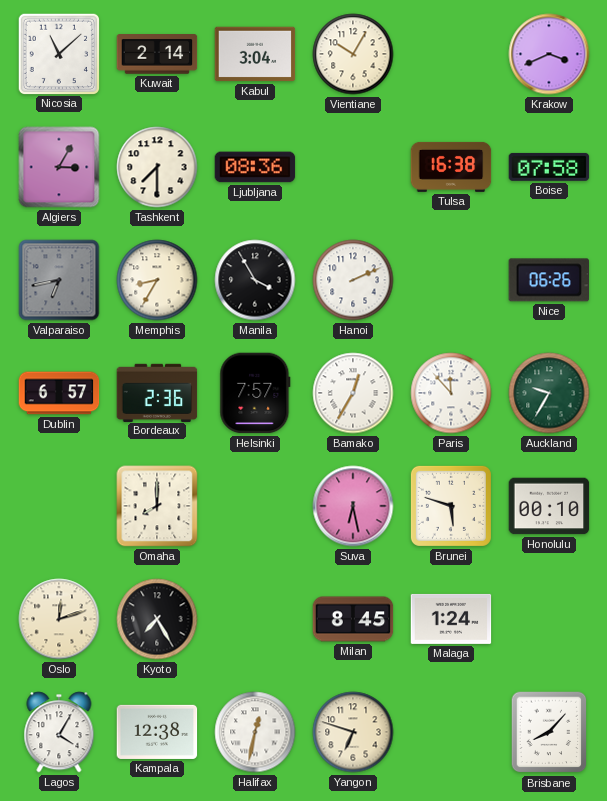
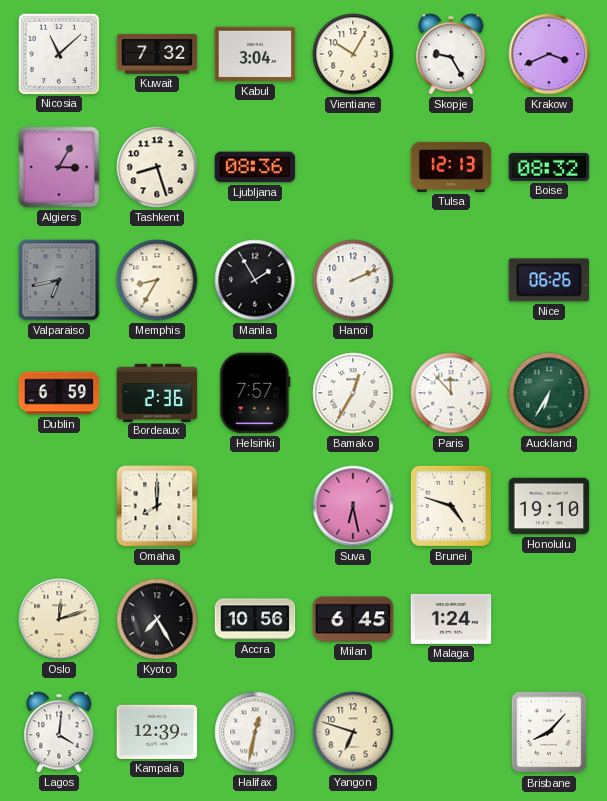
Kuwait: 2:14 -> 7:32 (157, 54)
Skopje: none -> 9:25 (451, 54)
Tashkent: 7:30 -> 8:27 (157, 167)
Tulsa: 16:38 -> 12:13 (451, 167)
Boise: 07:58 -> 08:32 (549, 167)
Manila: 3:55 -> 1:55 (255, 280)
Dublin: 6:57 -> 6:59 (59, 393)
Auckland: 9:35 -> 6:35 (549, 393)
Brunei: 5:48 -> 4:48 (451, 506)
Honolulu: 00:10 -> 19:10 (549, 506)
Accra: none -> 10:56 (255, 619)
Milan: 8:45 -> 6:45 (353, 619)
Lagos: 4:05 -> 4:01 (59, 732)
Kampala: 12:38 -> 12:39 (157, 732)
